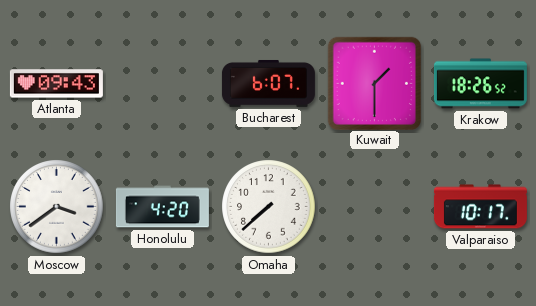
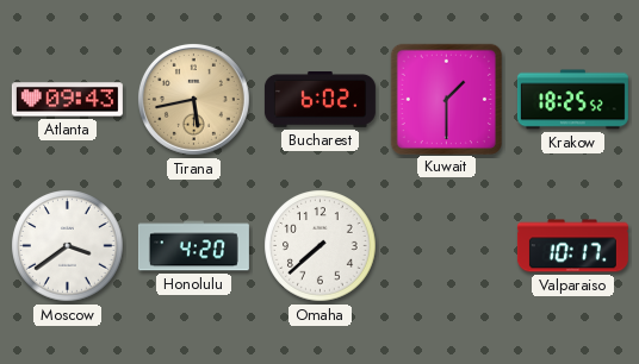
Tirana: none -> 5:43 (193, 100)
Bucharest: 6:07 -> 6:02 (319, 99)
Krakow: 18:26 -> 18:25 (572, 100)
